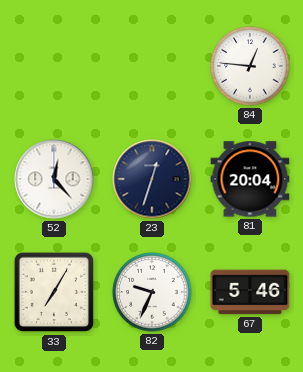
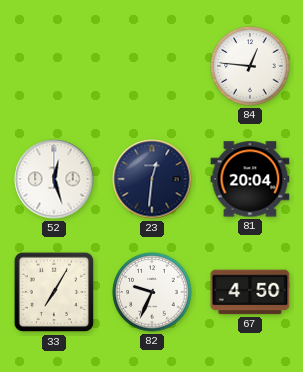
52: 12:23 -> 12:27 (54, 179)
23: 12:33 -> 12:31 (152, 179)
67: 5:46 -> 4:50 (250, 292)
